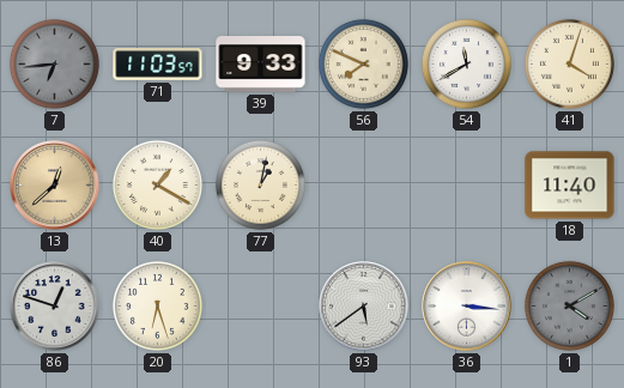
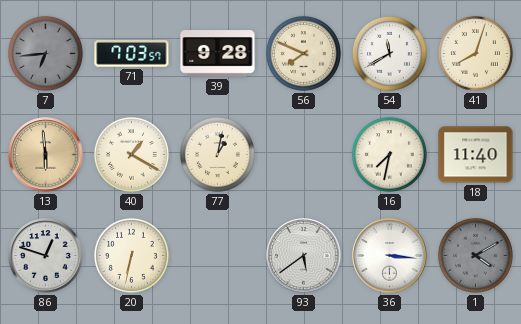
71: 11:03 -> 7:03 (132, 54)
39: 9:33 -> 9:28 (218, 54)
41: 4:03 -> 8:03 (475, 53)
13: 12:38 -> 5:59 (46, 155)
16: none -> 7:32 (389, 154)
20: 6:27 -> 6:32 (131, 255)
